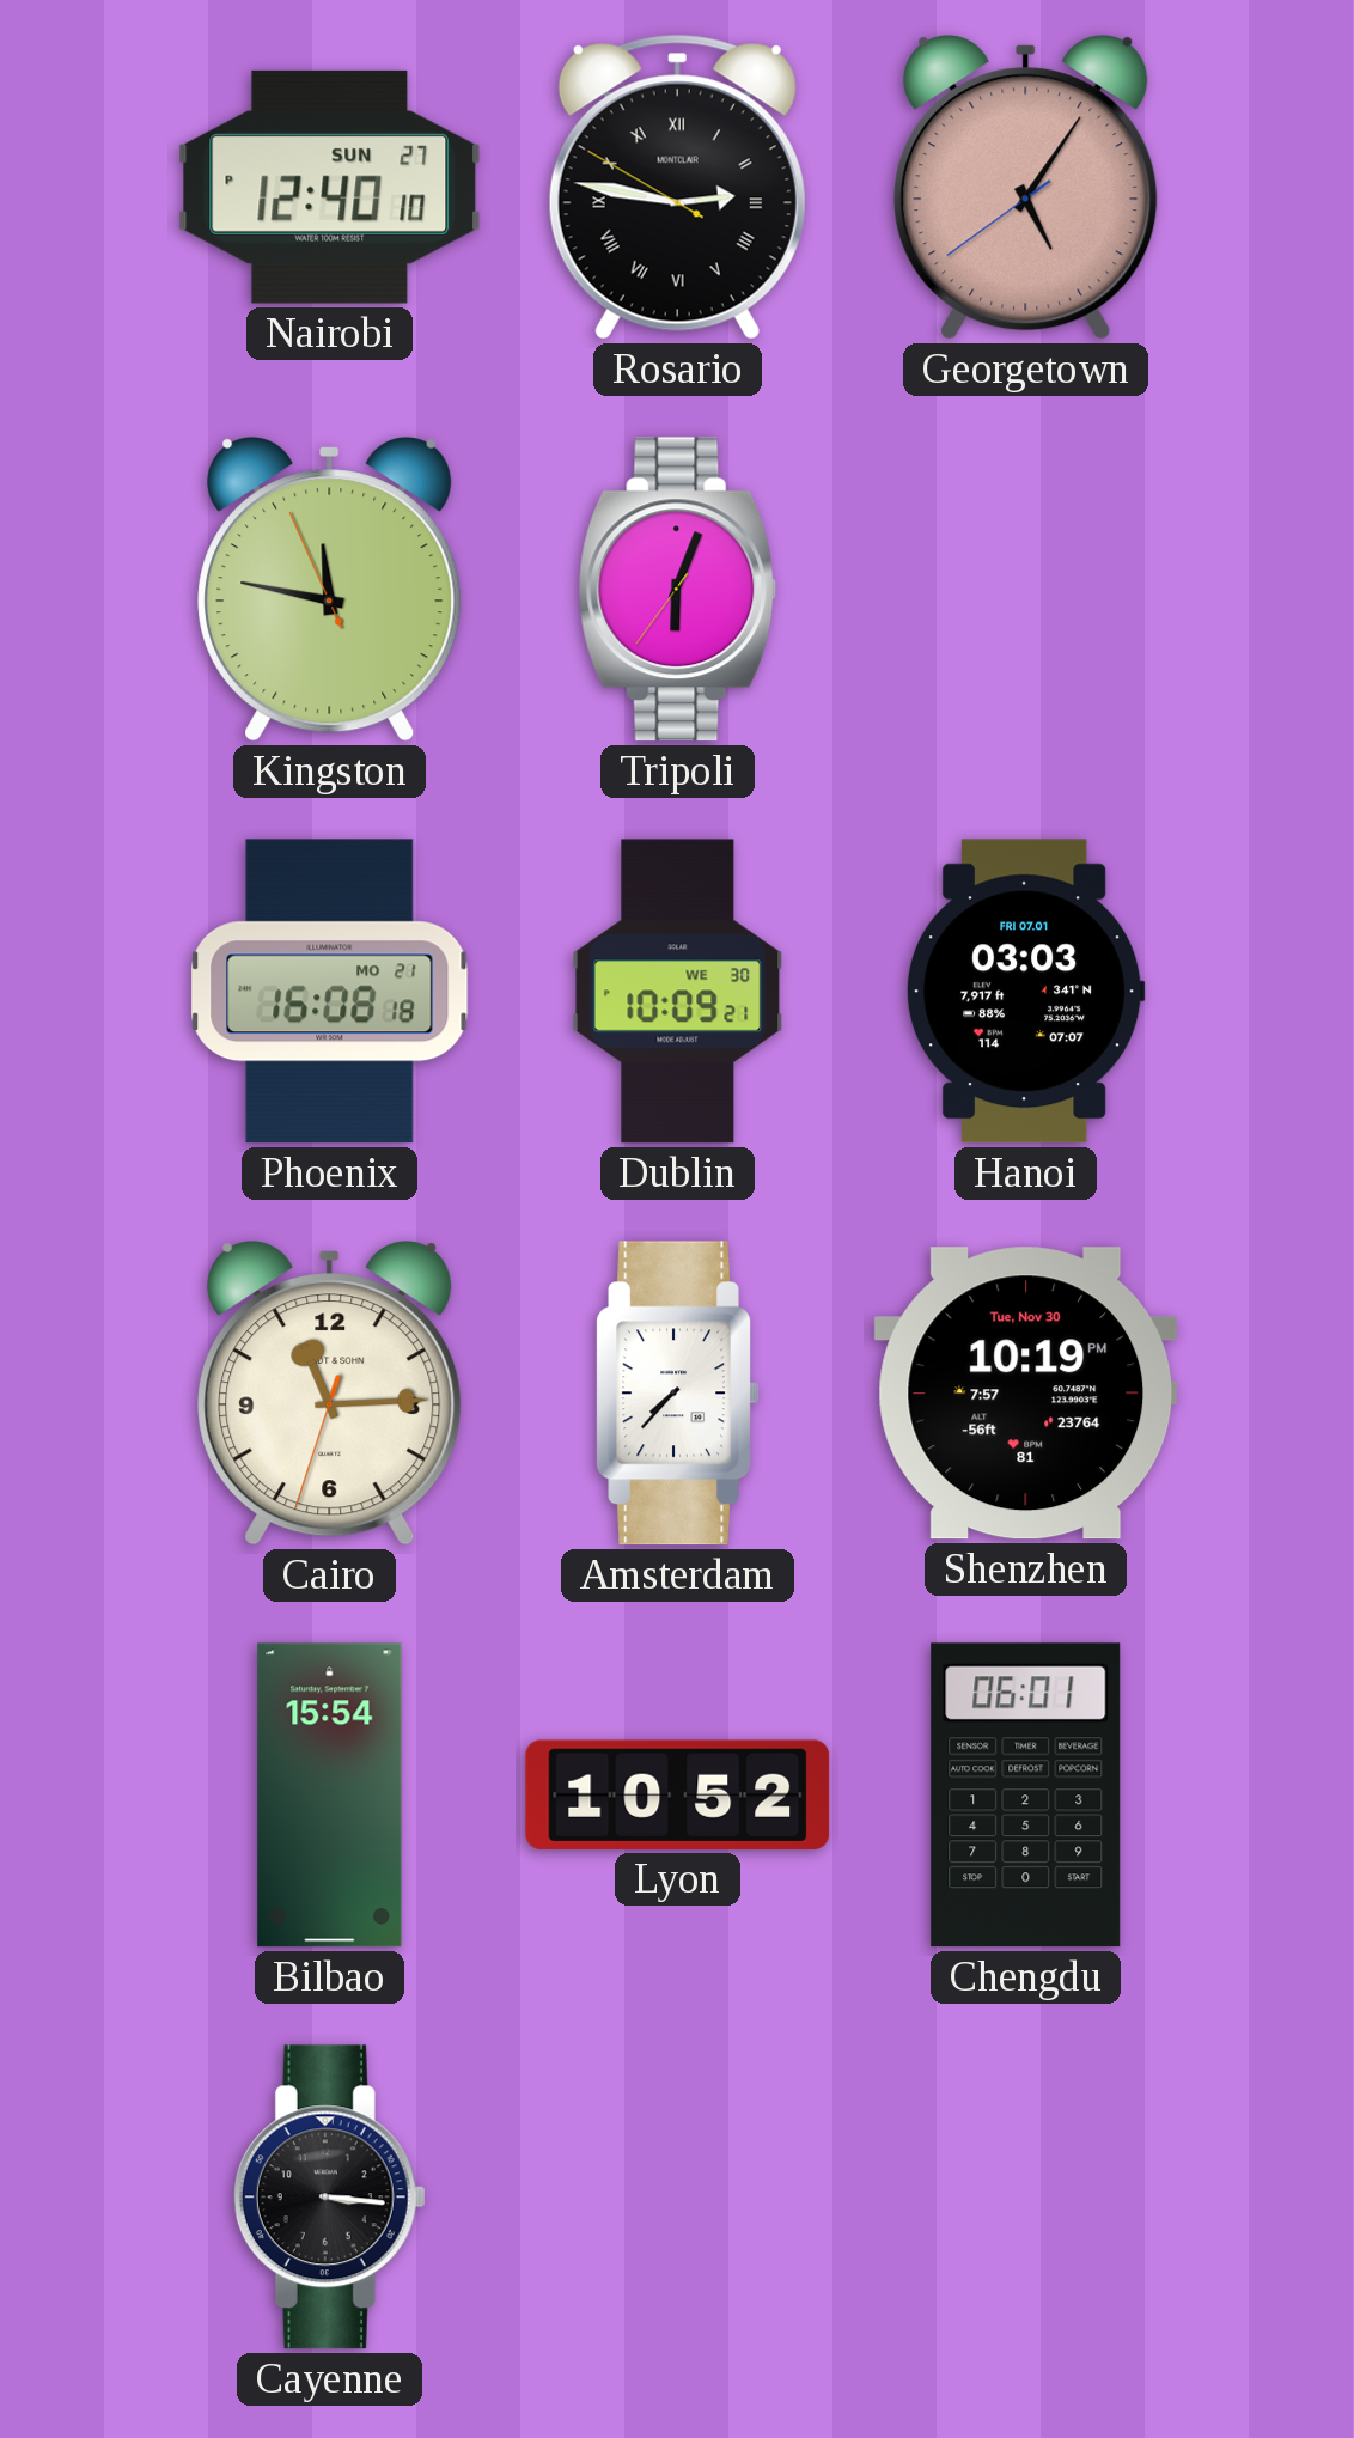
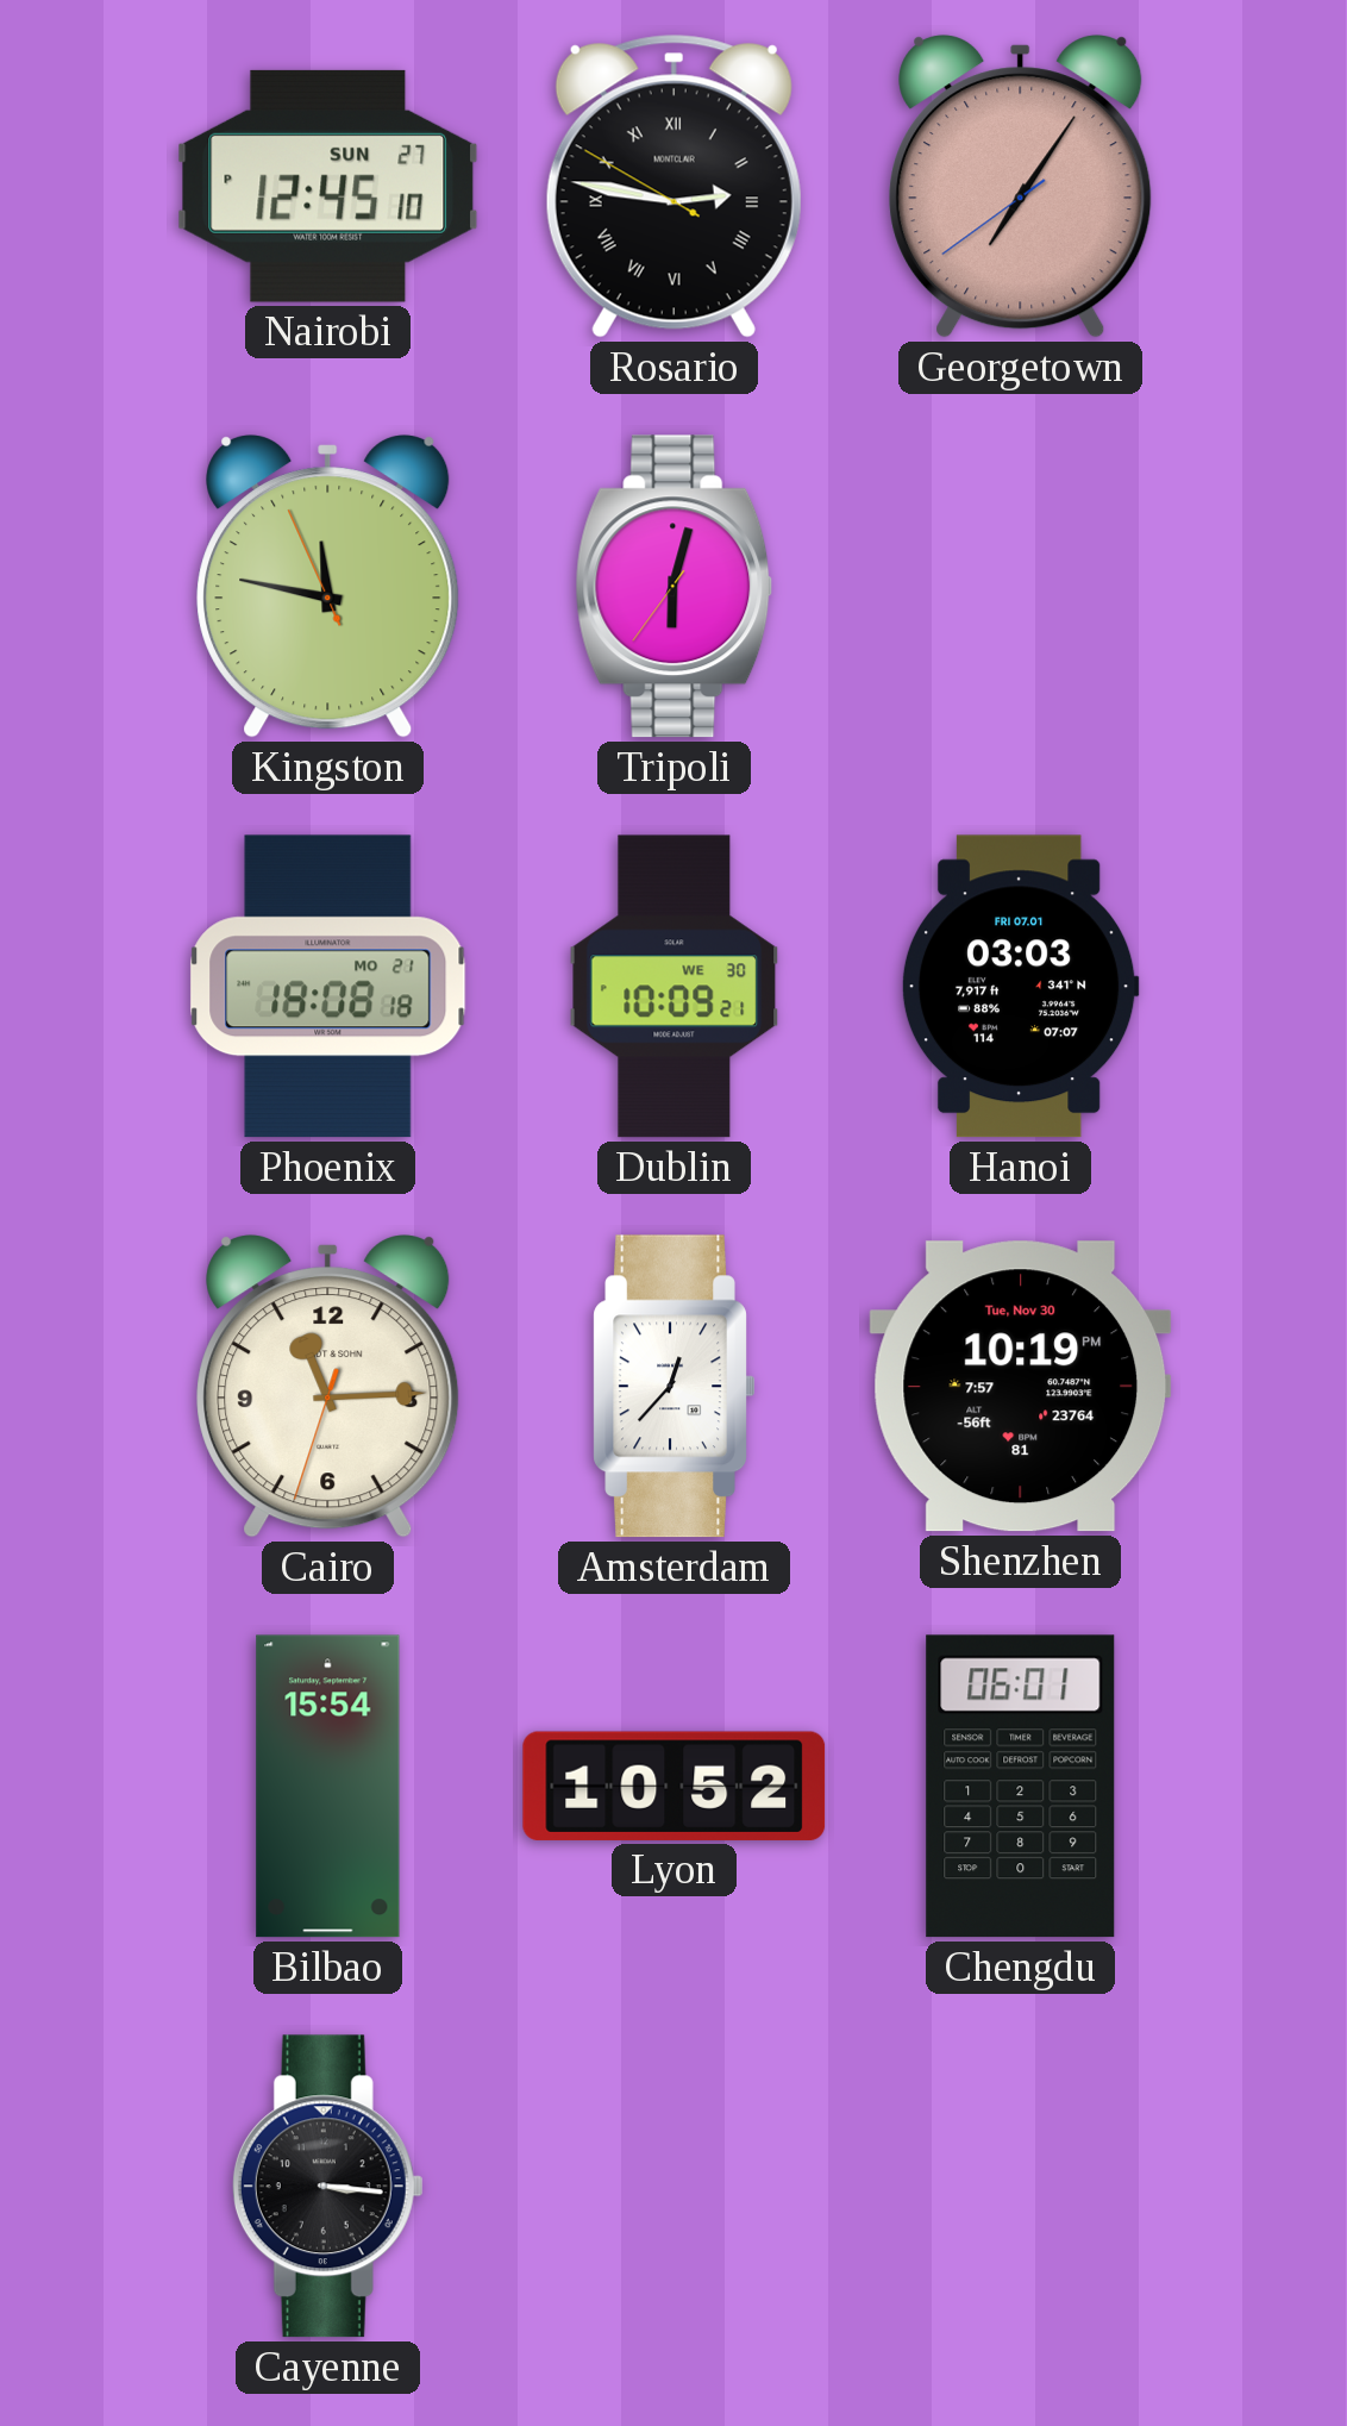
Nairobi: 12:40 -> 12:45 (328, 186)
Georgetown: 5:05 -> 7:05 (1021, 187)
Tripoli: 6:03 -> 6:02 (675, 587)
Phoenix: 16:08 -> 18:08 (328, 987)
Amsterdam: 7:37 -> 12:37 (673, 1387)
